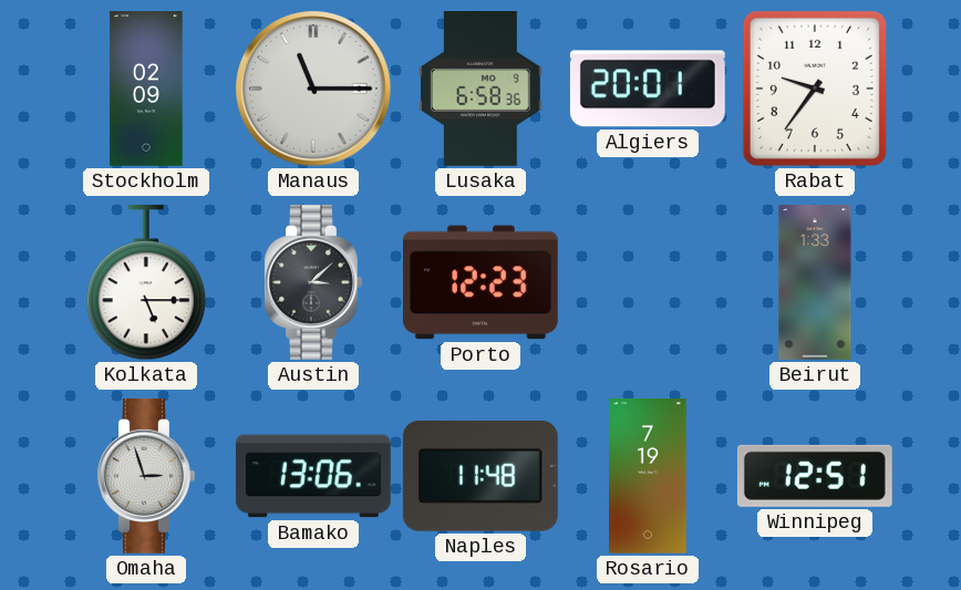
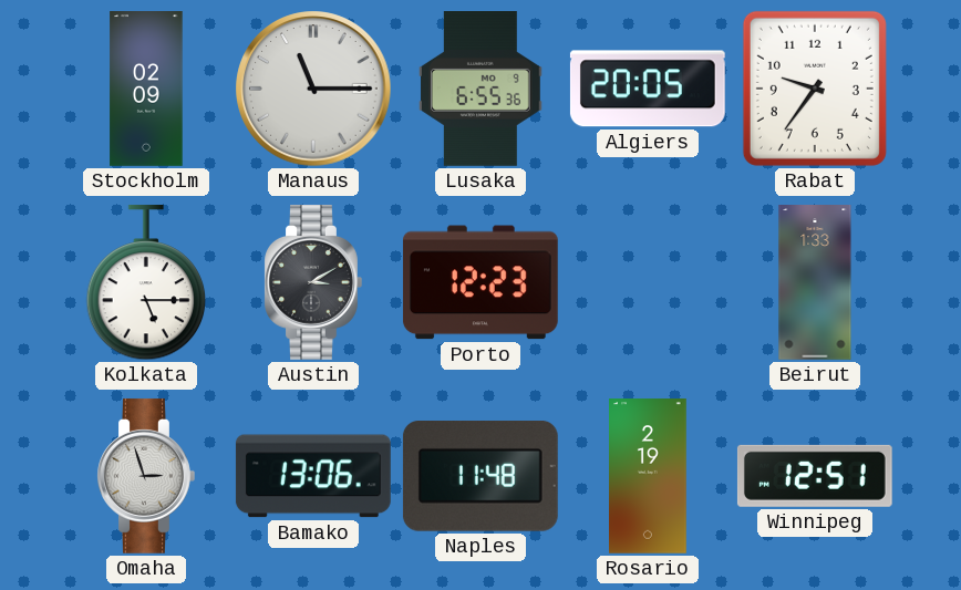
Lusaka: 6:58 -> 6:55 (482, 90)
Algiers: 20:01 -> 20:05 (648, 89)
Austin: 3:08 -> 3:10 (313, 282)
Rosario: 7:19 -> 2:19 (649, 477)
